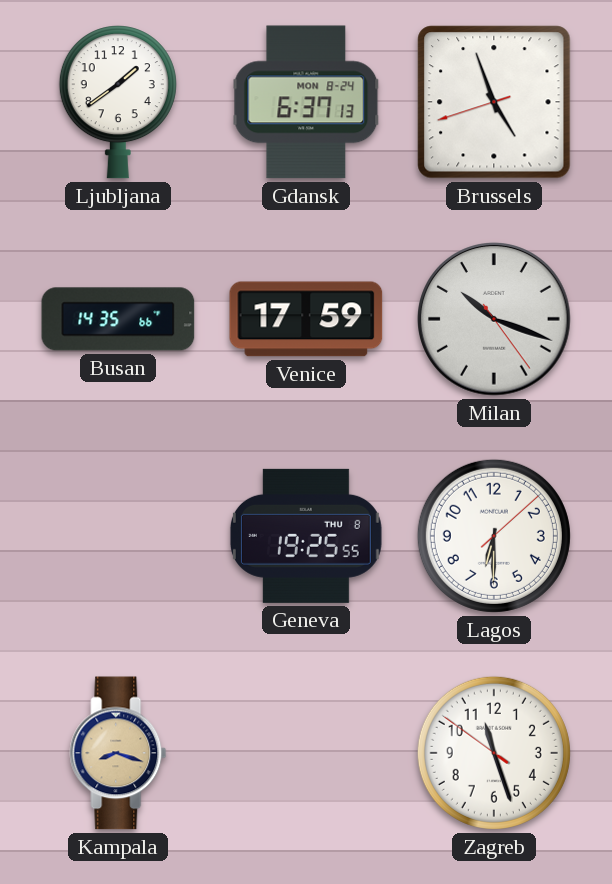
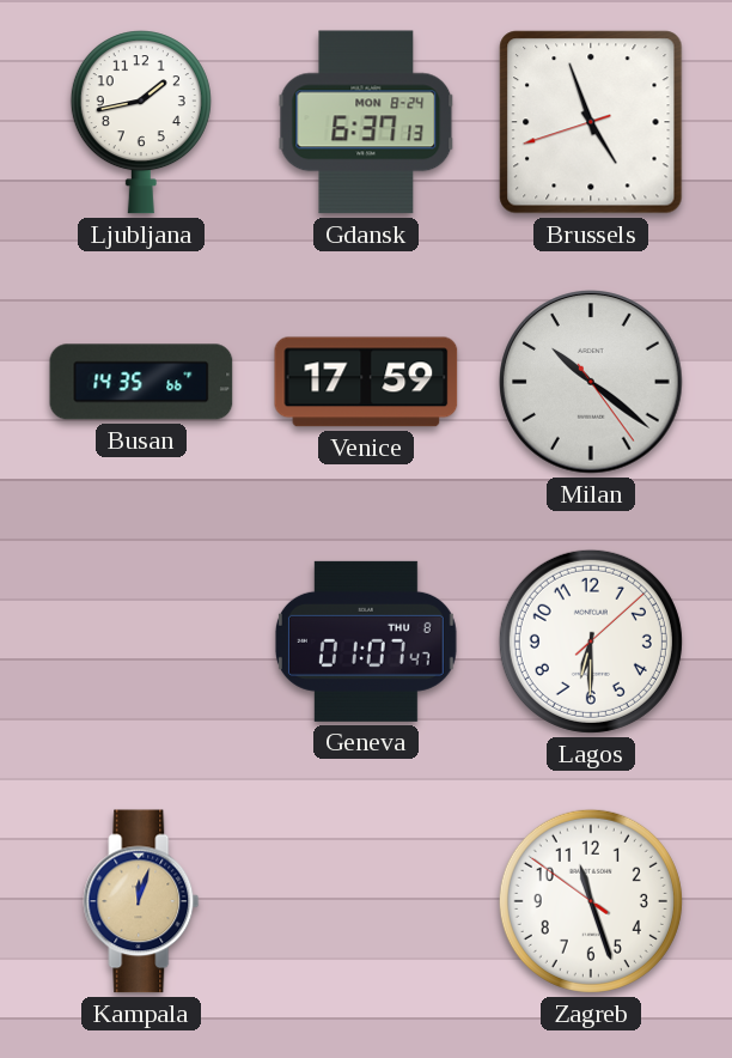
Ljubljana: 1:39 -> 1:43 (141, 122)
Milan: 10:18 -> 10:21 (591, 382)
Geneva: 19:25 -> 01:07 (366, 642)
Kampala: 8:18 -> 12:03 (141, 901)
